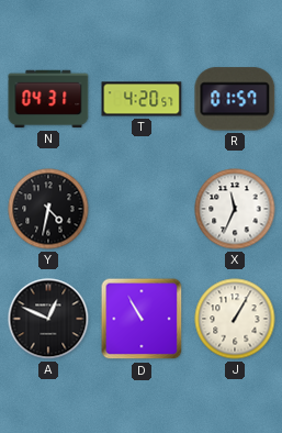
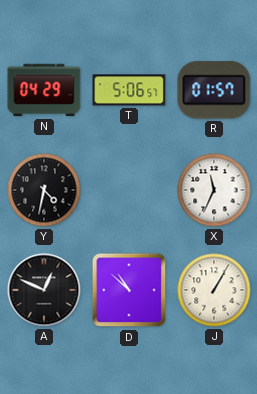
N: 04:31 -> 04:29 (44, 90)
T: 4:20 -> 5:06 (129, 90)
D: 10:55 -> 10:52 (129, 290)
